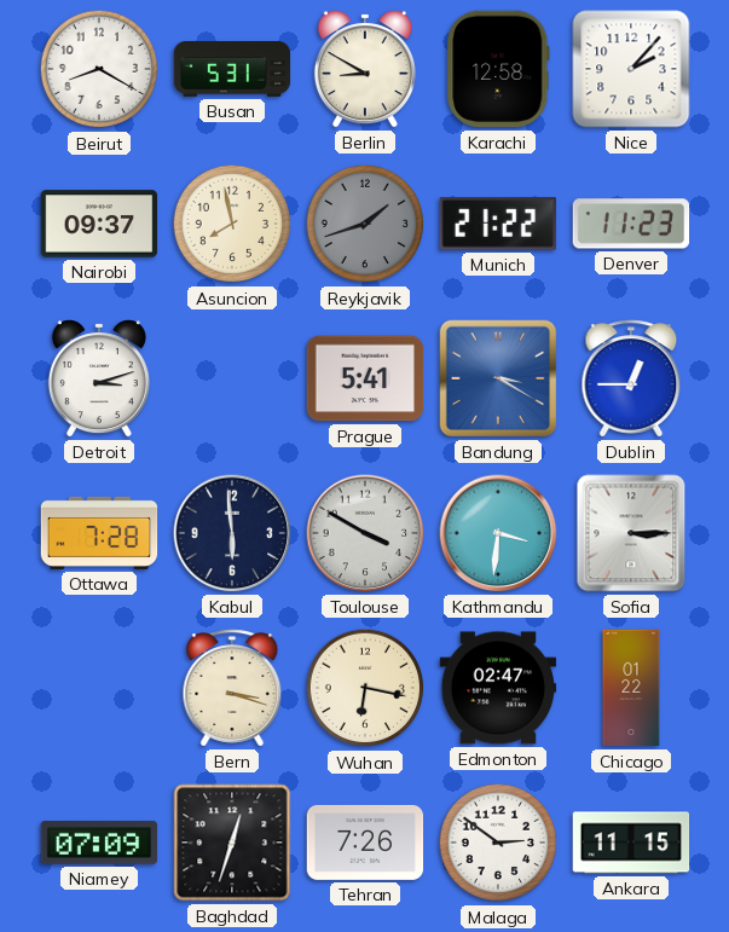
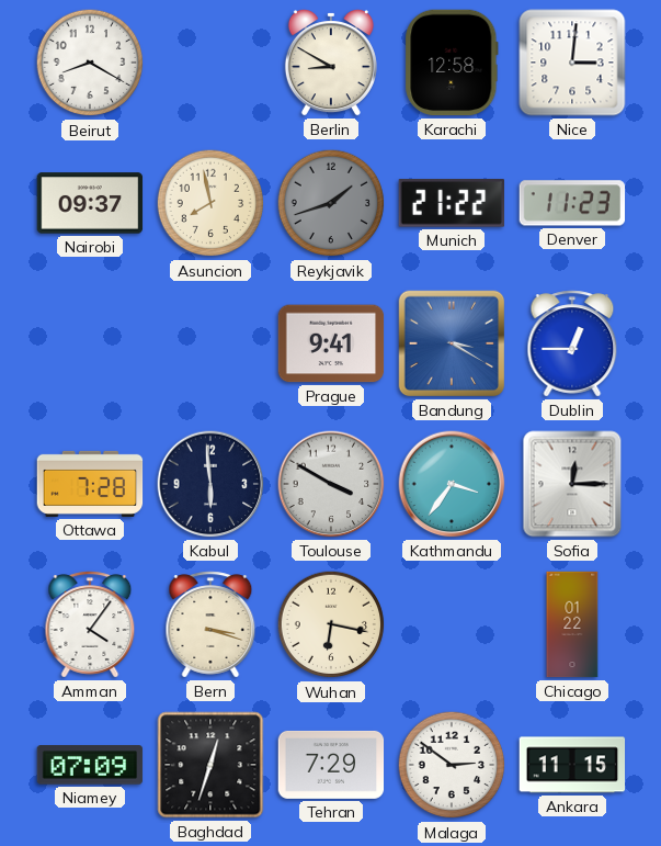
Busan: 5:31 -> none (232, 69)
Nice: 2:07 -> 3:01 (572, 63)
Detroit: 3:12 -> none (99, 378)
Prague: 5:41 -> 9:41 (331, 343)
Kathmandu: 3:31 -> 3:36 (452, 484)
Sofia: 3:15 -> 12:15 (572, 484)
Amman: none -> 4:06 (90, 624)
Edmonton: 02:47 -> none (498, 688)
Tehran: 7:26 -> 7:29 (331, 765)
